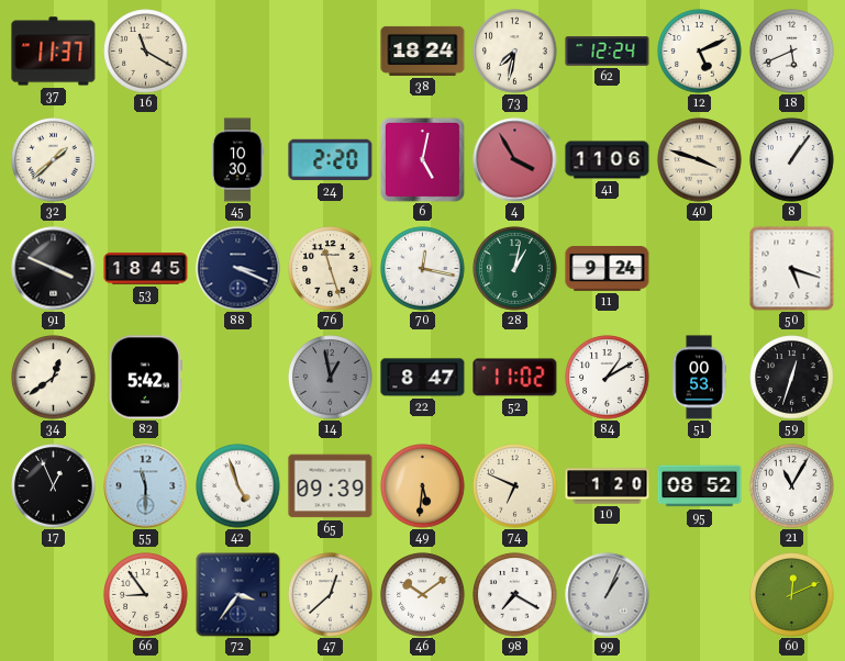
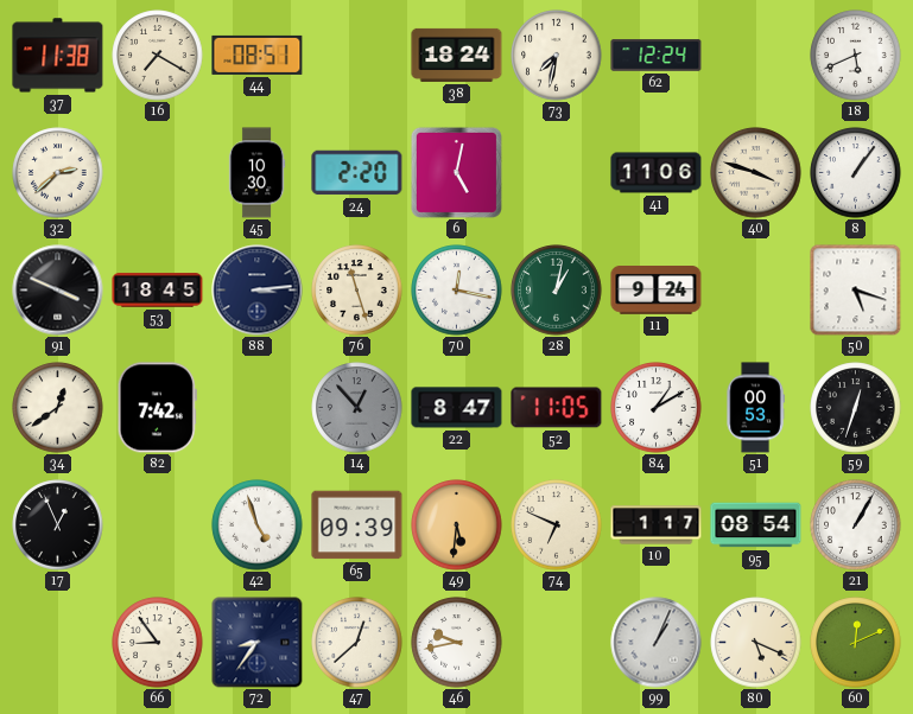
37: 11:37 -> 11:38 (58, 56)
16: 11:20 -> 7:20 (158, 56)
44: none -> 08:51 (258, 55)
12: 5:11 -> none (700, 52)
32: 1:38 -> 2:38 (58, 173)
4: 3:55 -> none (515, 160)
88: 3:19 -> 3:14 (258, 291)
82: 5:42 -> 7:42 (157, 408)
14: 12:58 -> 12:53 (357, 408)
52: 11:02 -> 11:05 (557, 408)
55: 11:30 -> none (146, 486)
10: 1:20 -> 1:17 (657, 525)
95: 08:52 -> 08:54 (756, 525)
21: 11:05 -> 1:05 (856, 525)
72: 3:36 -> 8:36 (258, 643)
46: 10:09 -> 9:43 (457, 643)
98: 7:20 -> none (515, 595)
80: none -> 5:19 (756, 643)
